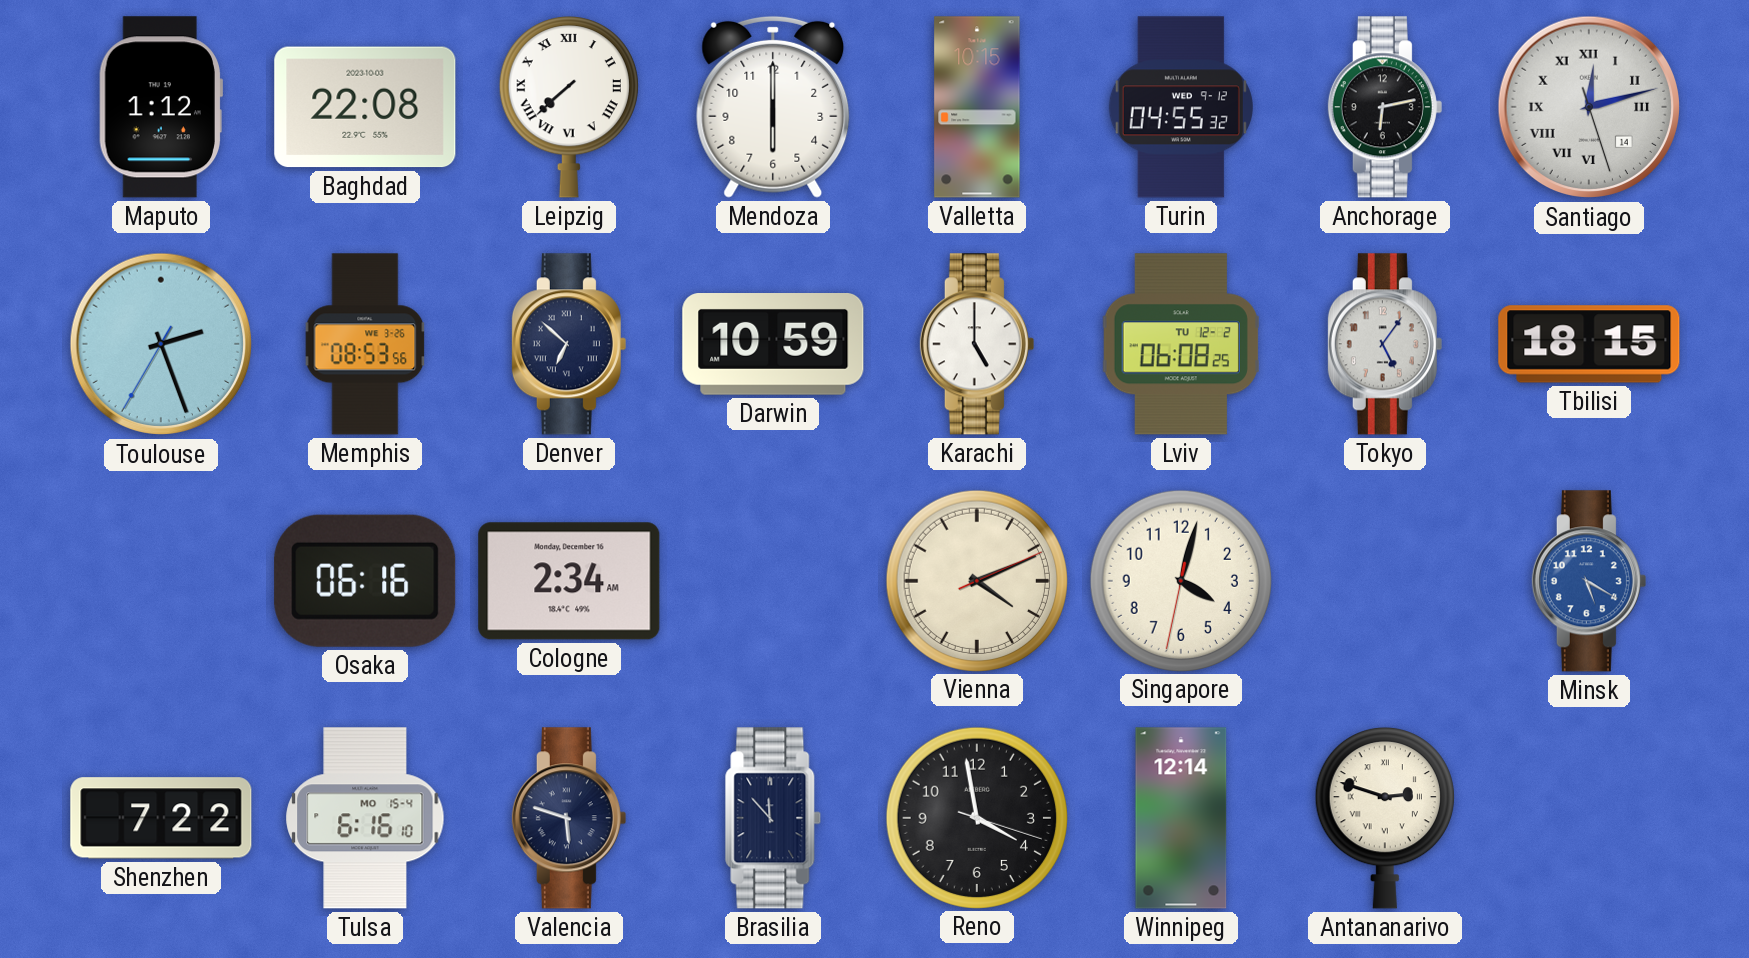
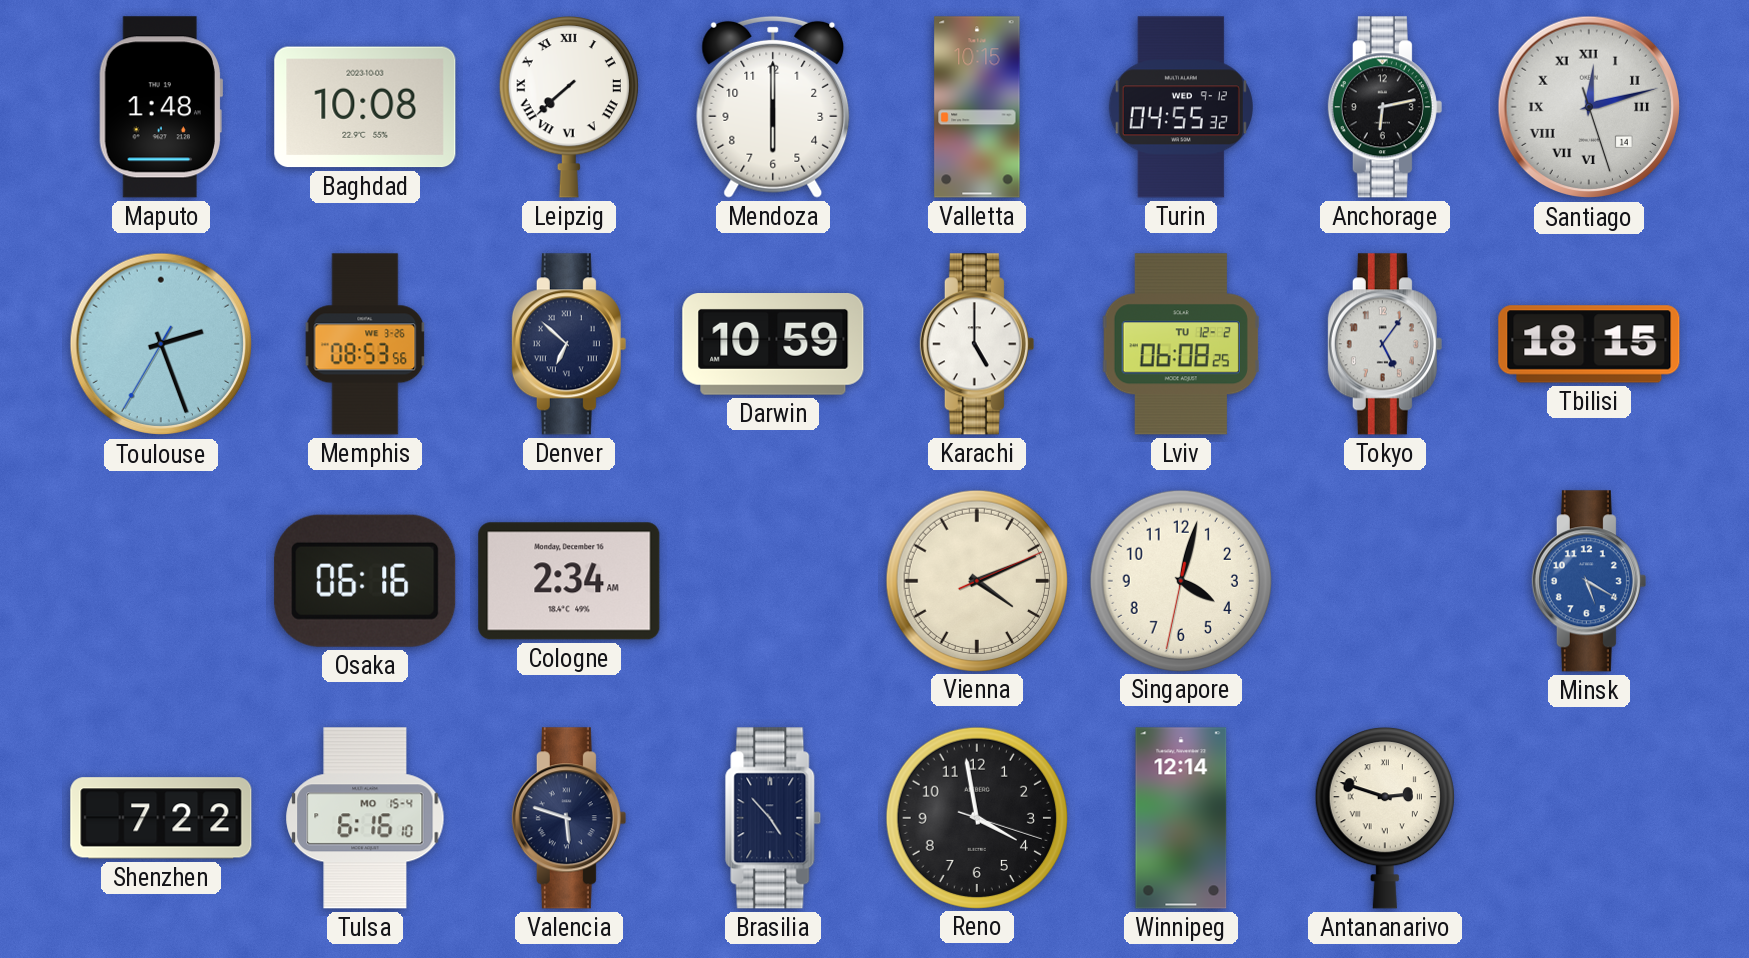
Maputo: 1:12 -> 1:48 (160, 107)
Baghdad: 22:08 -> 10:08 (365, 107)
Brasilia: 11:53 -> 4:53 (773, 818)
